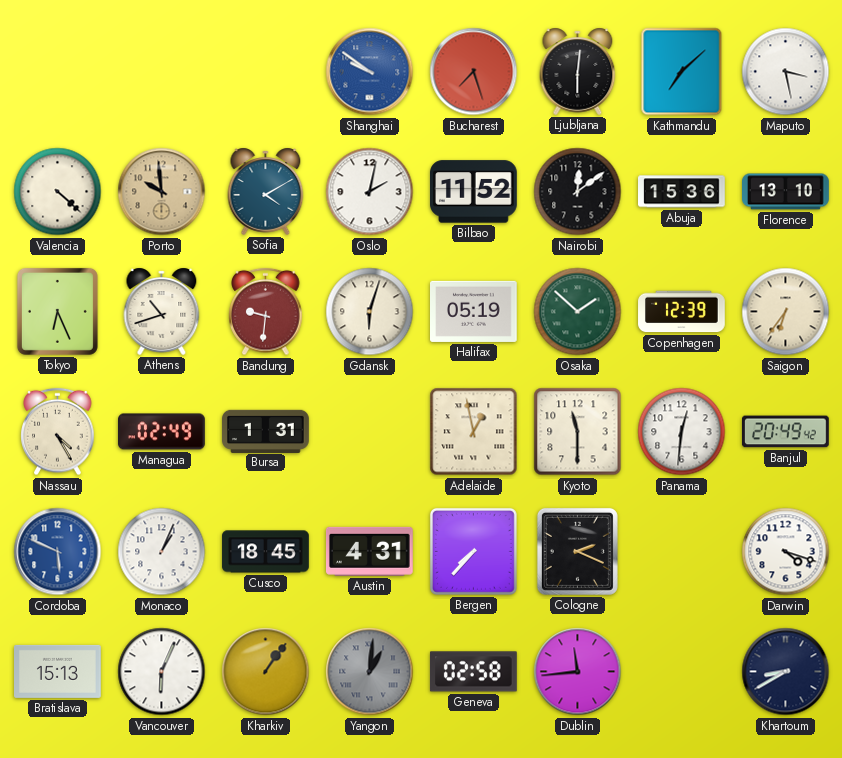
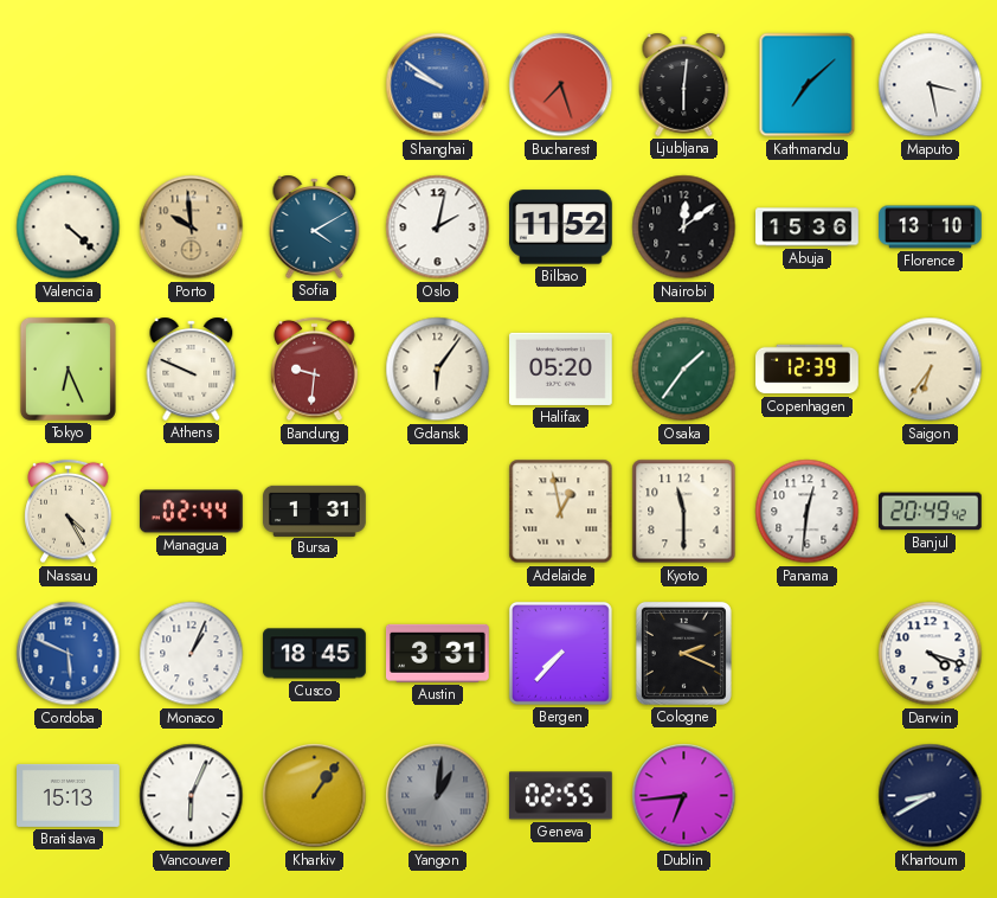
Athens: 10:42 -> 9:49 (192, 368)
Gdansk: 6:03 -> 6:06 (438, 370)
Halifax: 05:19 -> 05:20 (561, 368)
Osaka: 1:52 -> 1:36 (684, 370)
Managua: 02:49 -> 02:44 (192, 512)
Austin: 4:31 -> 3:31 (438, 653)
Geneva: 02:58 -> 02:55 (560, 796)
Dublin: 11:44 -> 6:44 (684, 796)
